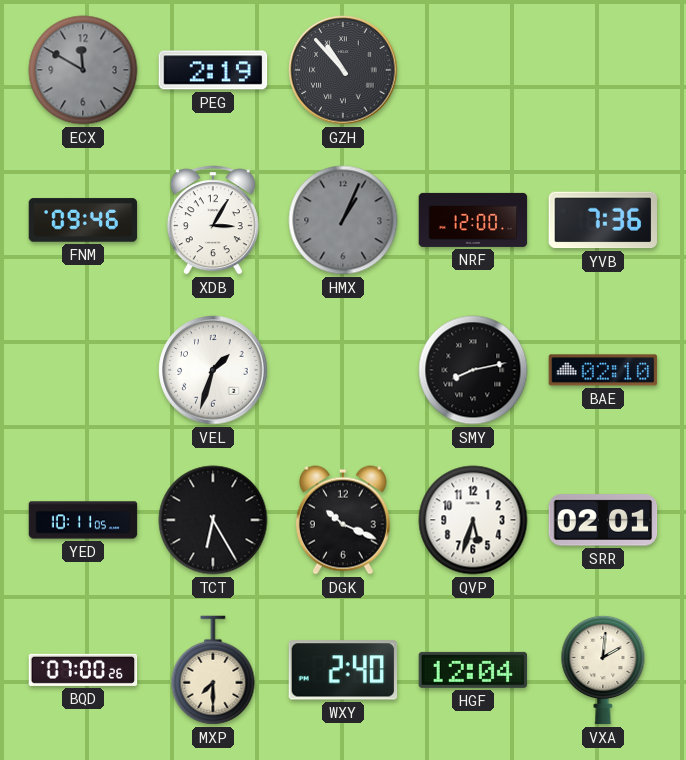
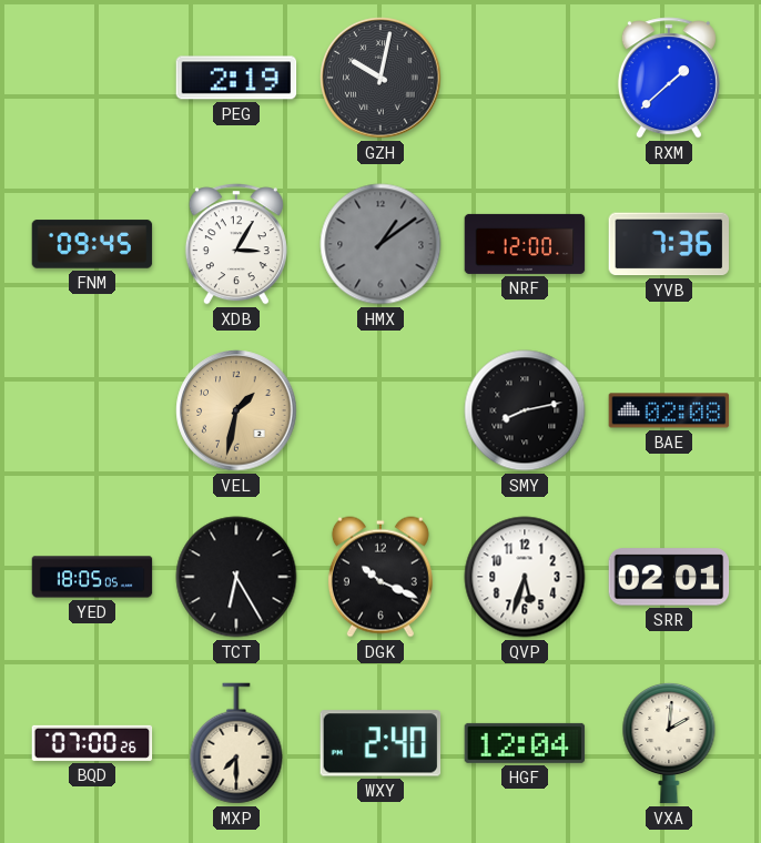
ECX: 11:50 -> none (83, 70)
GZH: 10:53 -> 10:02 (380, 78)
RXM: none -> 1:38 (669, 78)
FNM: 09:46 -> 09:45 (92, 244)
HMX: 1:04 -> 1:09 (380, 244)
VEL: 1:33 -> 1:32 (236, 410)
VEL dial: white -> champagne (236, 410)
BAE: 02:10 -> 02:08 (669, 410)
YED: 10:11 -> 18:05 (92, 577)
